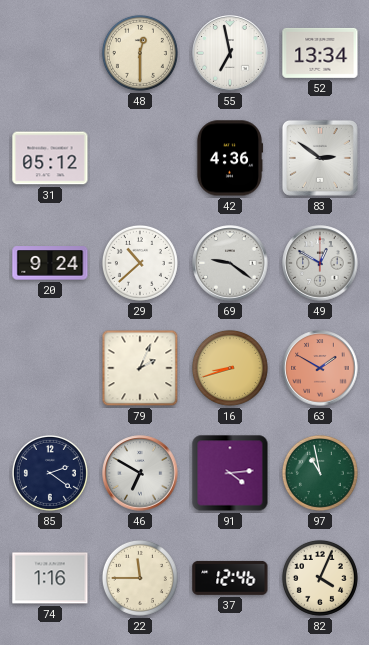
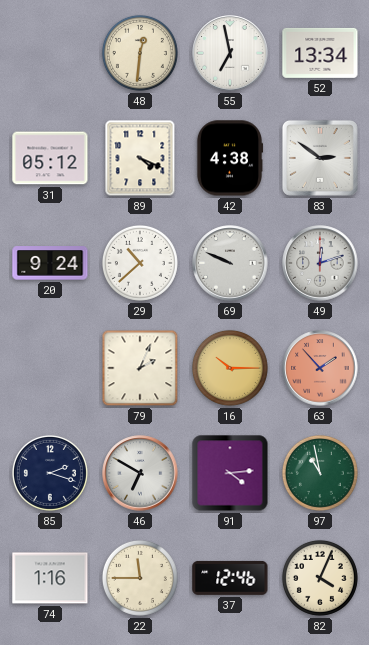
48: 12:30 -> 12:31 (140, 53)
89: none -> 4:19 (140, 158)
42: 4:36 -> 4:38 (230, 158)
69: 9:21 -> 9:49 (230, 263)
49: 12:50 -> 12:12 (320, 263)
16: 8:42 -> 10:15 (230, 368)
63: 1:50 -> 1:53 (320, 368)
85: 2:21 -> 2:18 (50, 473)
